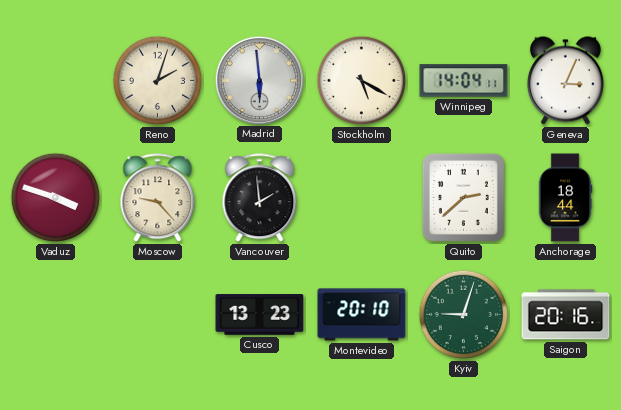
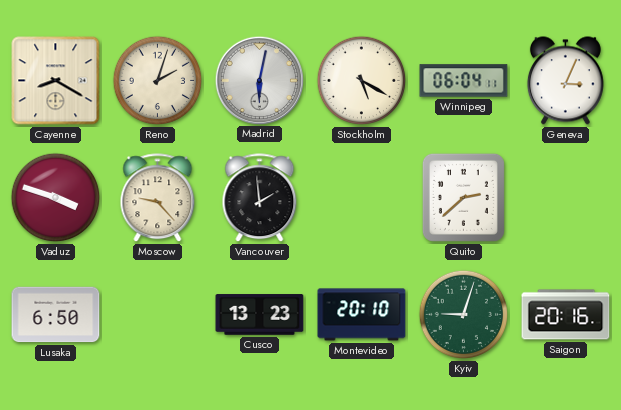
Cayenne: none -> 8:20 (56, 81)
Madrid: 5:59 -> 6:02 (259, 80)
Winnipeg: 14:04 -> 06:04 (464, 81)
Anchorage: 18:44 -> none (565, 198)
Lusaka: none -> 6:50 (56, 315)
